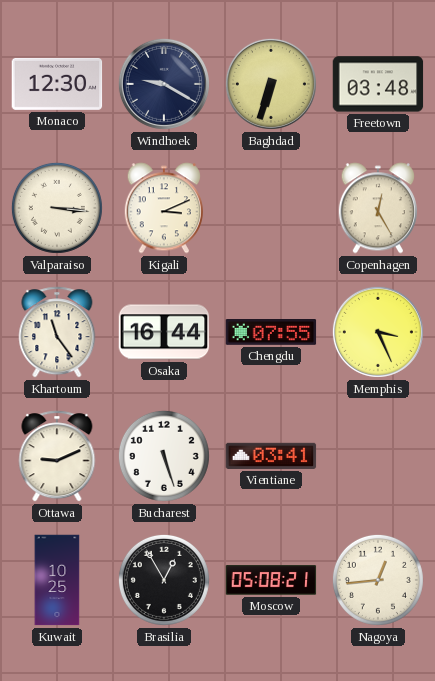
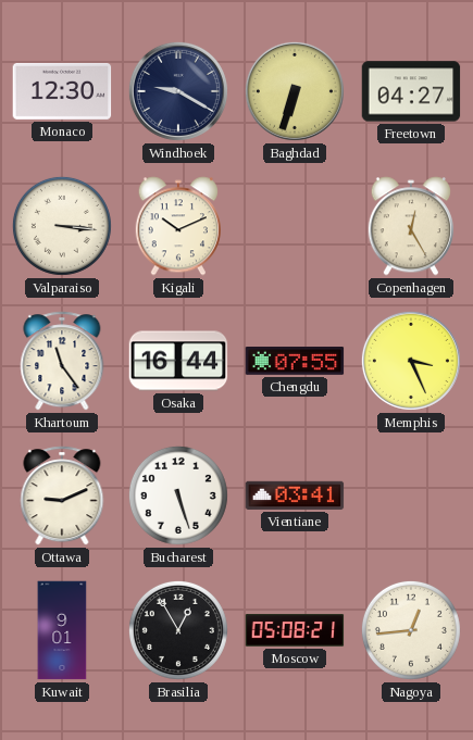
Freetown: 03:48 -> 04:27 (411, 91)
Kigali: 3:11 -> 10:11 (178, 226)
Kuwait: 10:25 -> 9:01 (62, 630)
